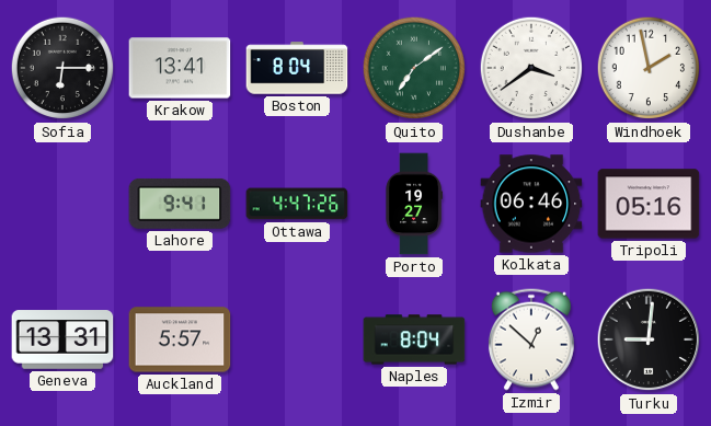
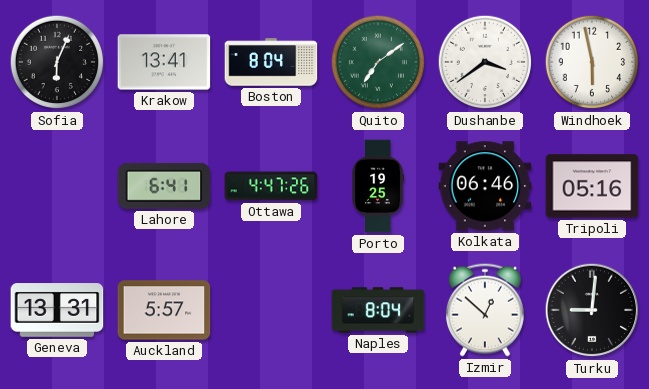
Sofia: 6:15 -> 6:04 (57, 62)
Windhoek: 1:58 -> 5:58 (592, 62)
Lahore: 9:41 -> 6:41 (164, 186)
Porto: 19:27 -> 19:25 (378, 186)
